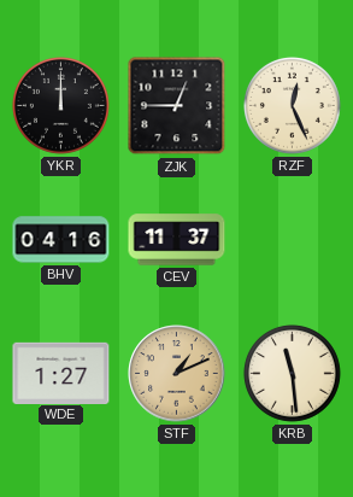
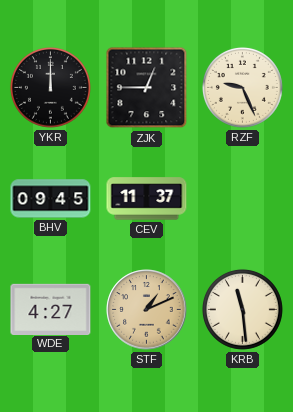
RZF: 12:26 -> 9:26 (242, 87)
BHV: 04:16 -> 09:45 (51, 199)
WDE: 1:27 -> 4:27 (51, 309)
